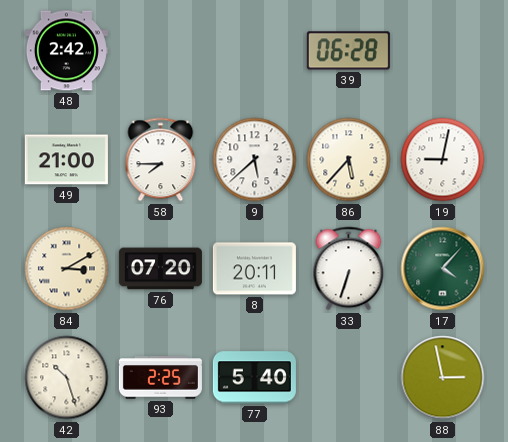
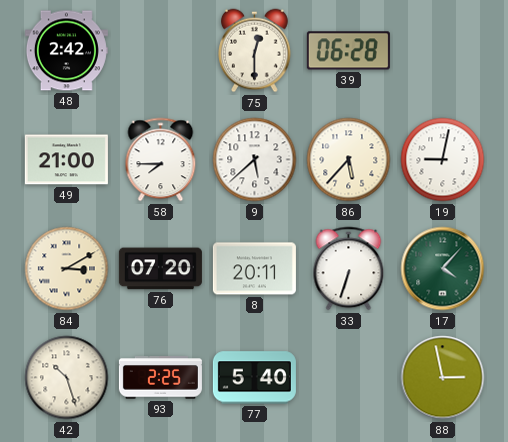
75: none -> 12:30 (255, 51)
